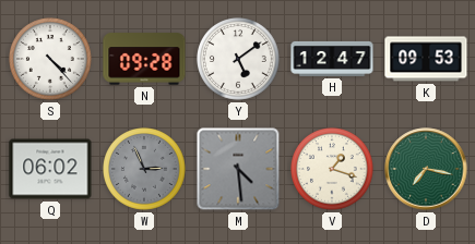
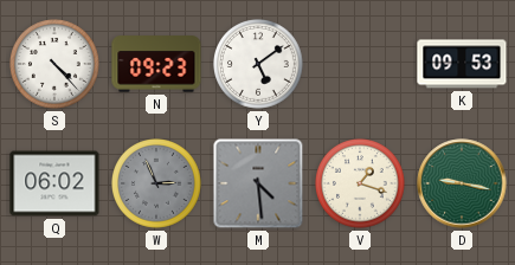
N: 09:28 -> 09:23 (156, 64)
H: 12:47 -> none (332, 59)
D: 7:17 -> 9:17 (462, 183)
